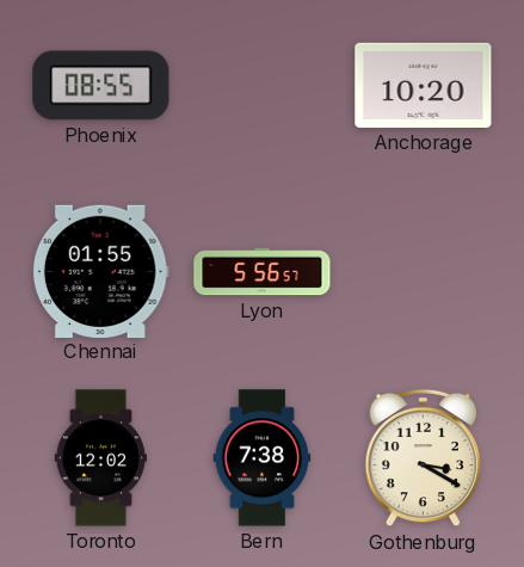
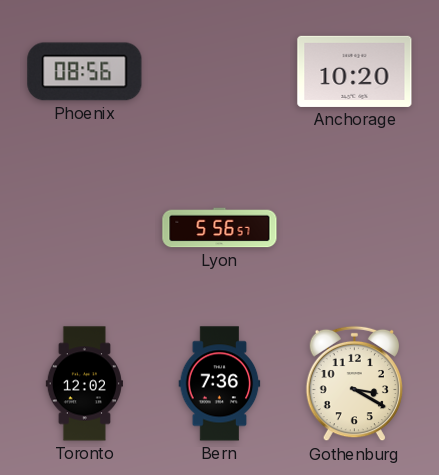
Phoenix: 08:55 -> 08:56 (85, 72)
Chennai: 01:55 -> none (100, 271)
Bern: 7:38 -> 7:36 (220, 384)
